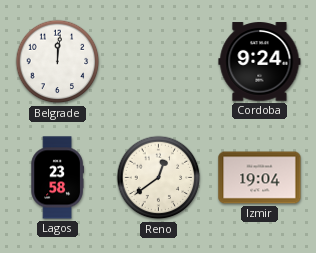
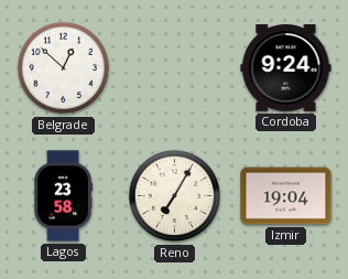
Belgrade: 12:01 -> 12:52 (64, 68)
Reno: 12:39 -> 7:05 (175, 196)
